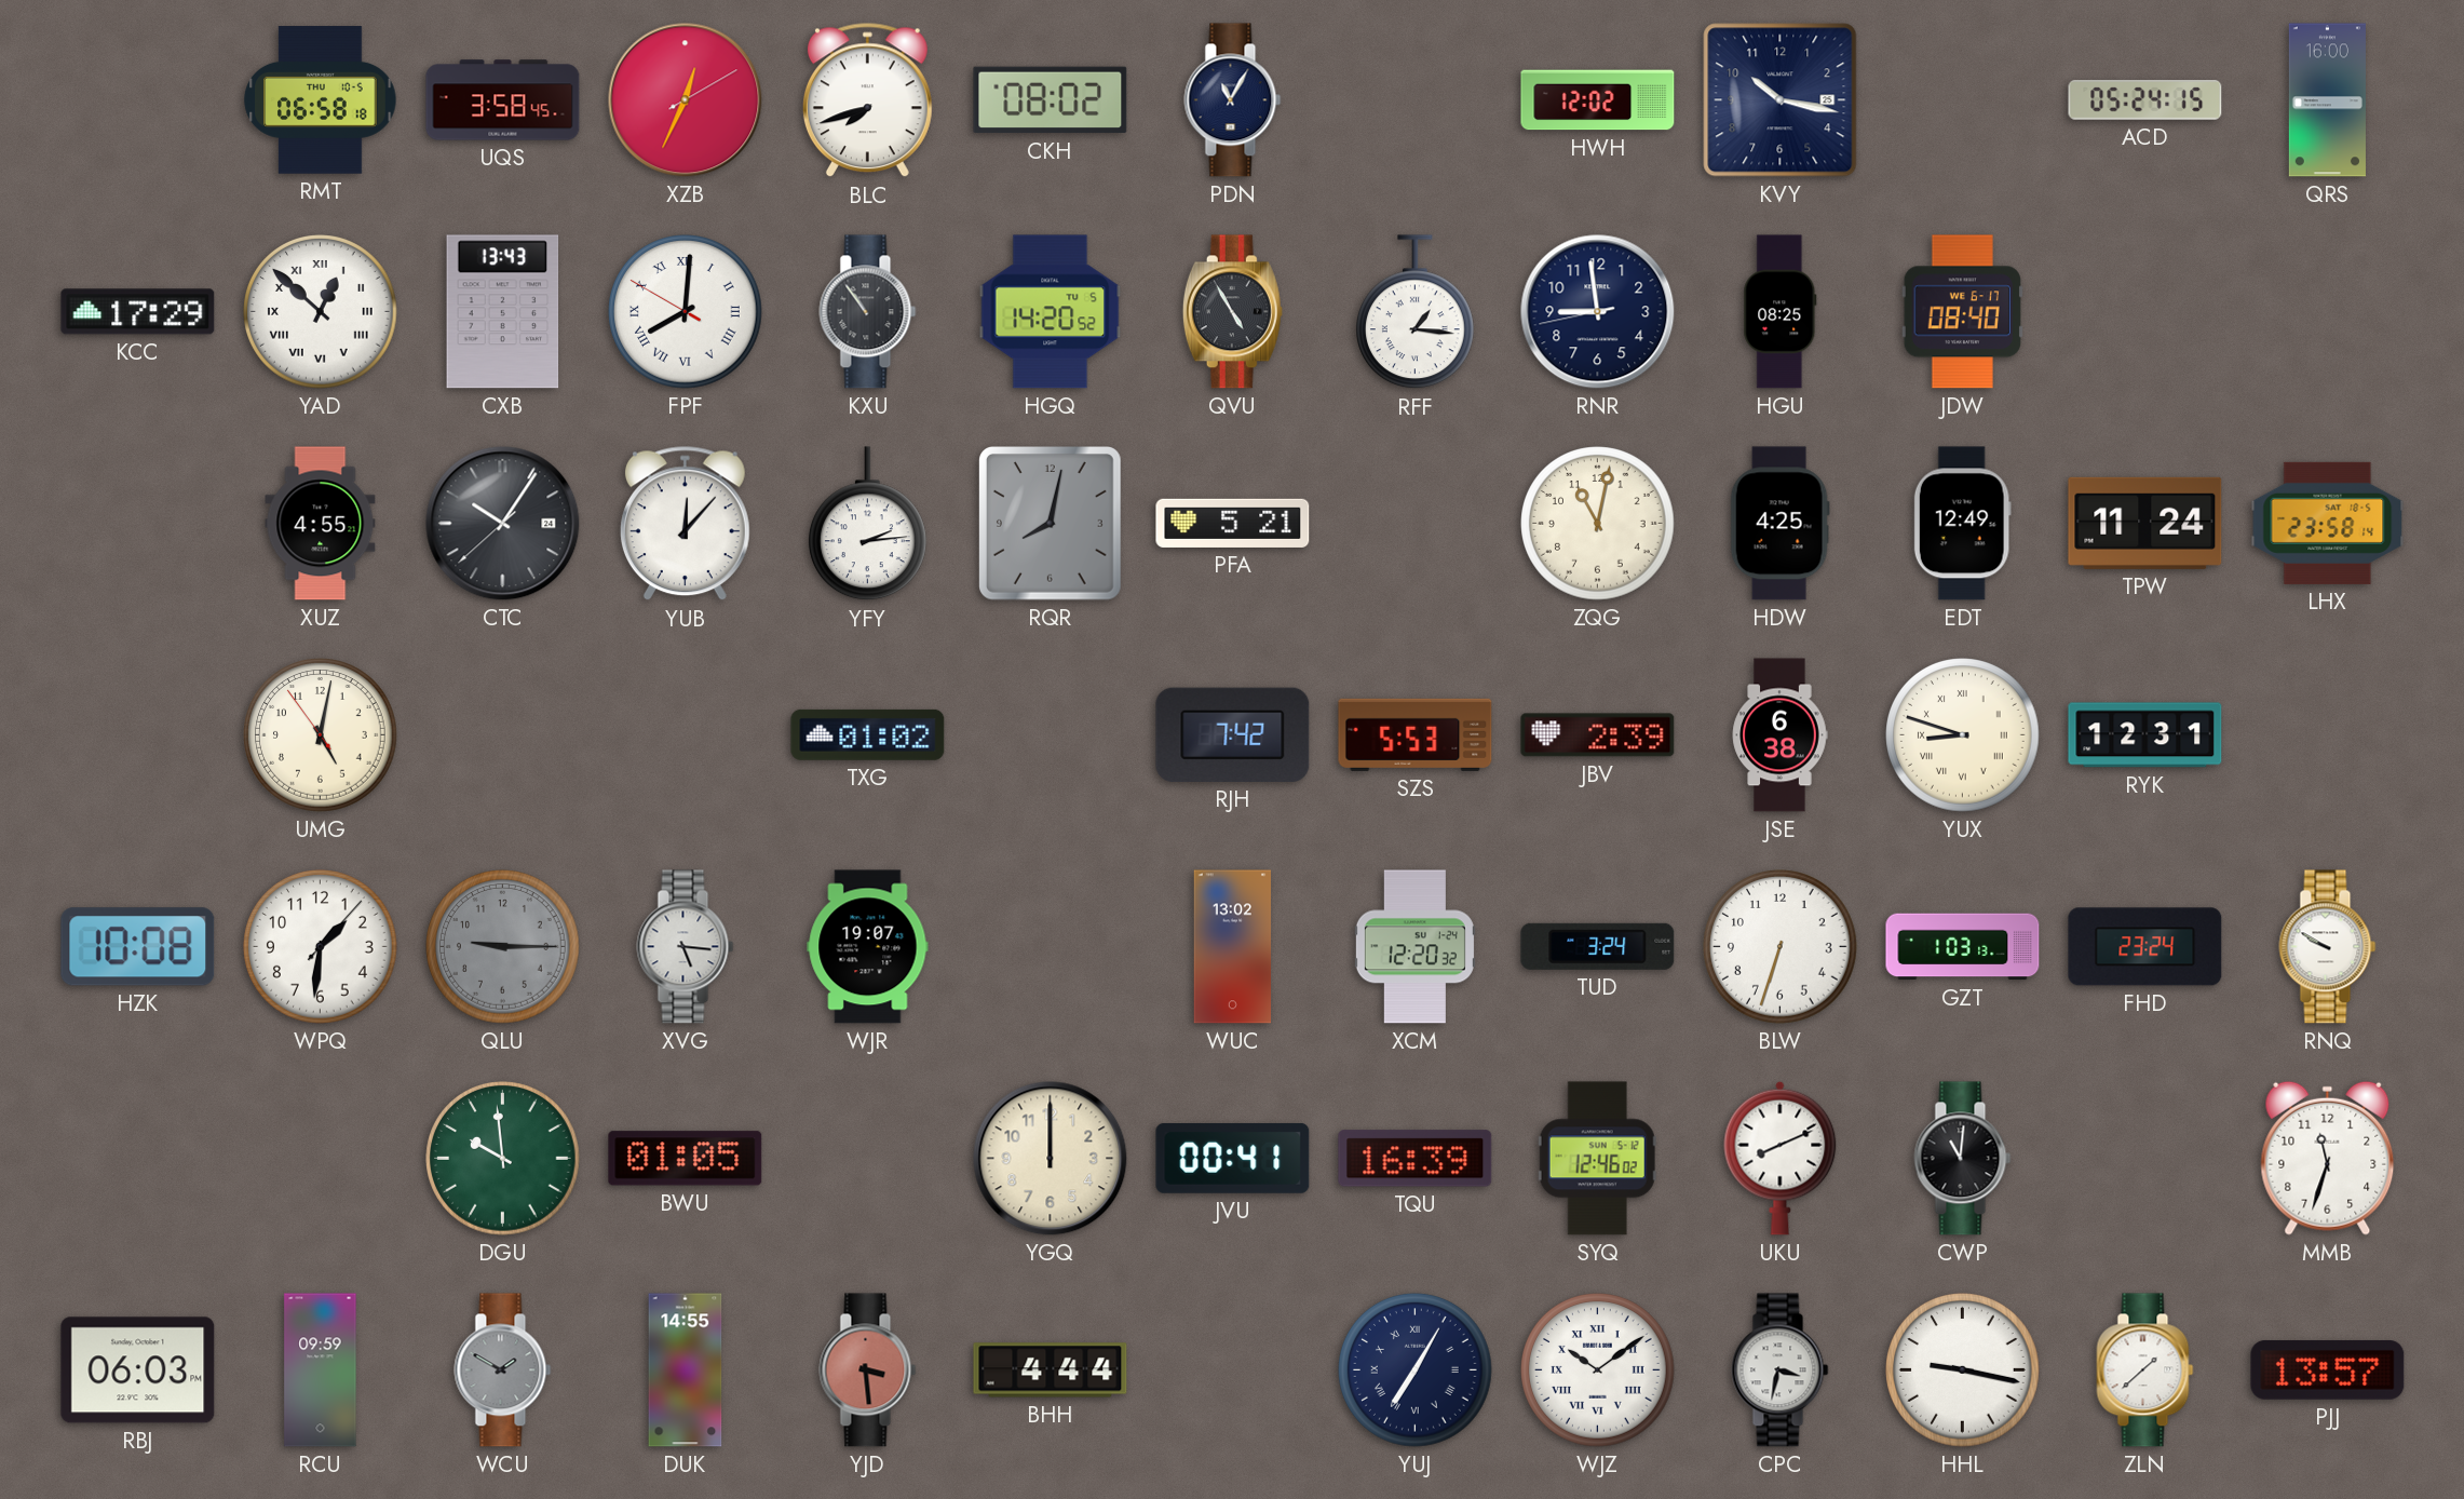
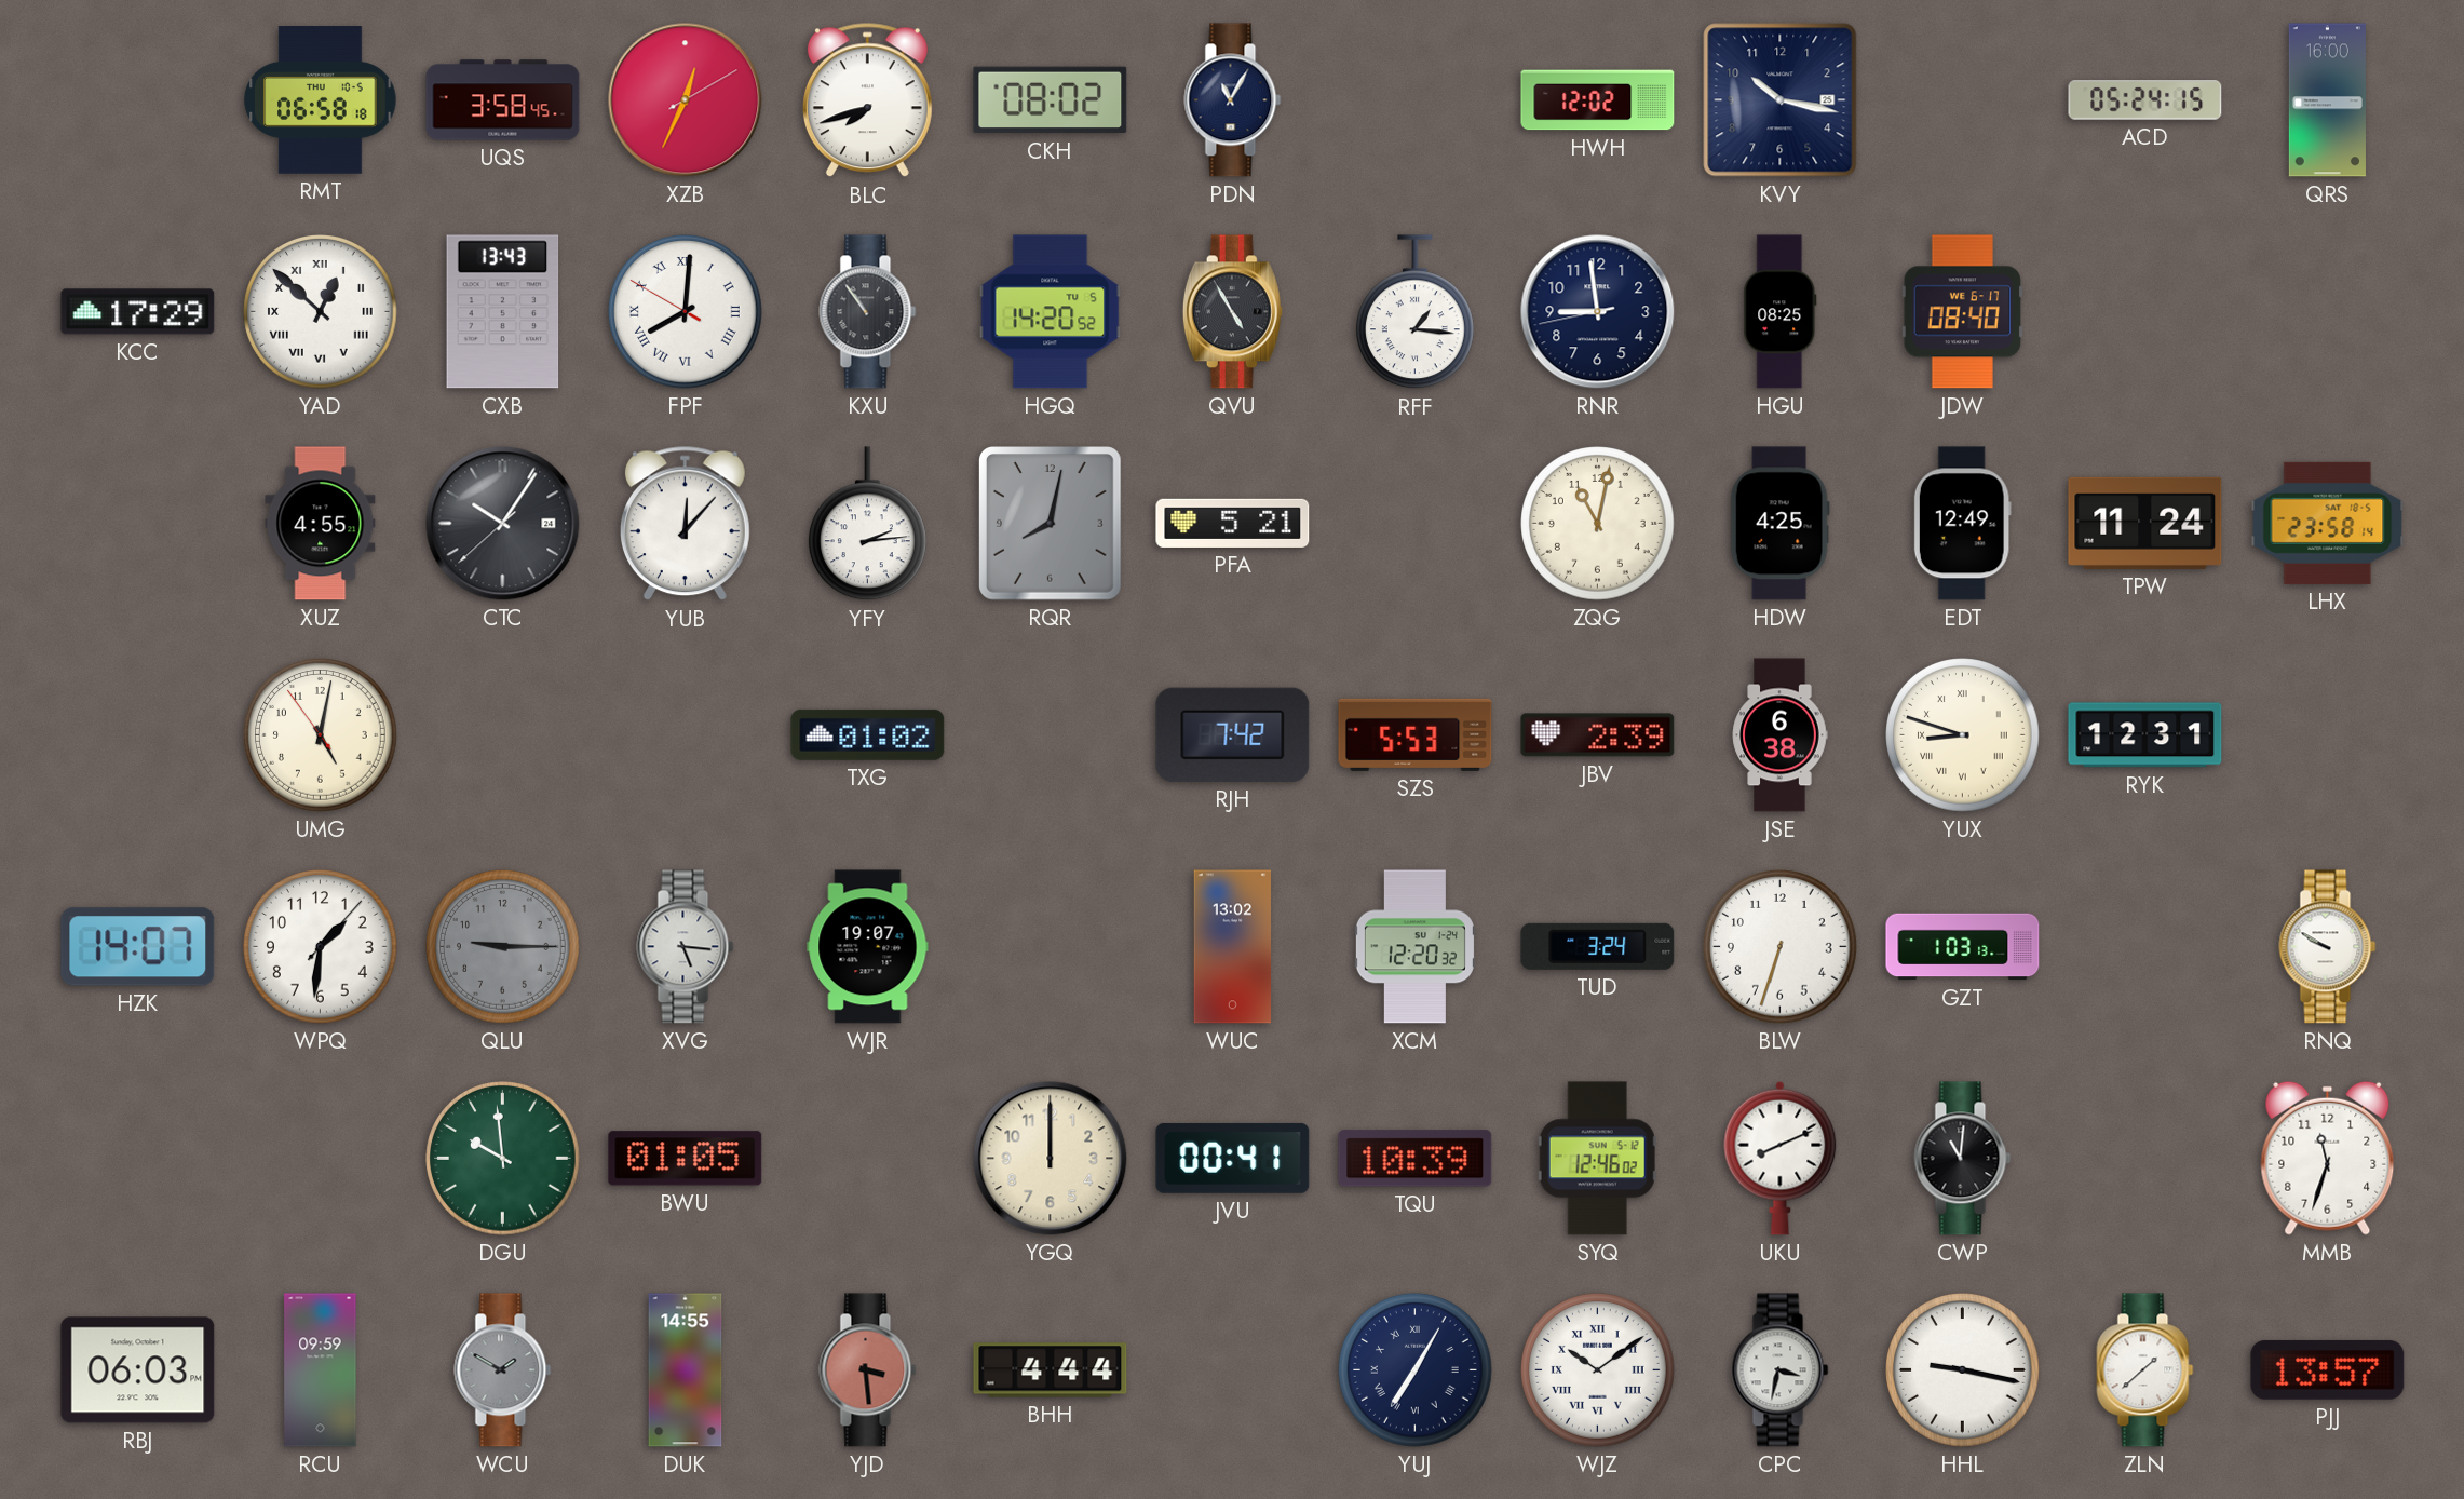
HZK: 10:08 -> 14:07 (138, 947)
FHD: 23:24 -> none (2145, 947)
TQU: 16:39 -> 10:39 (1416, 1159)
